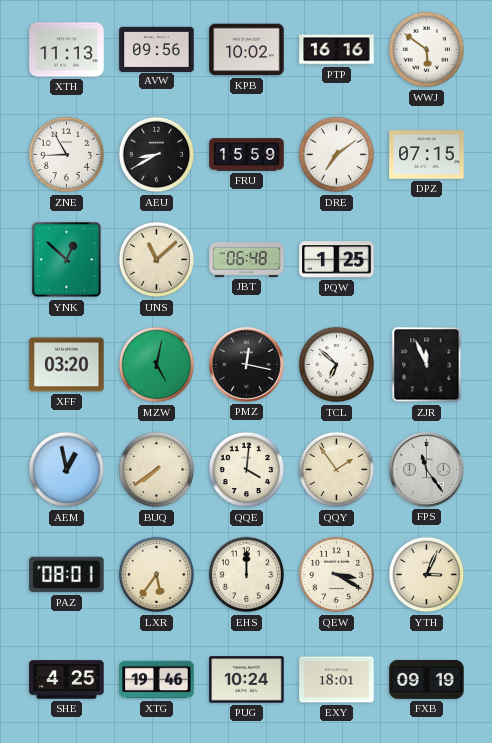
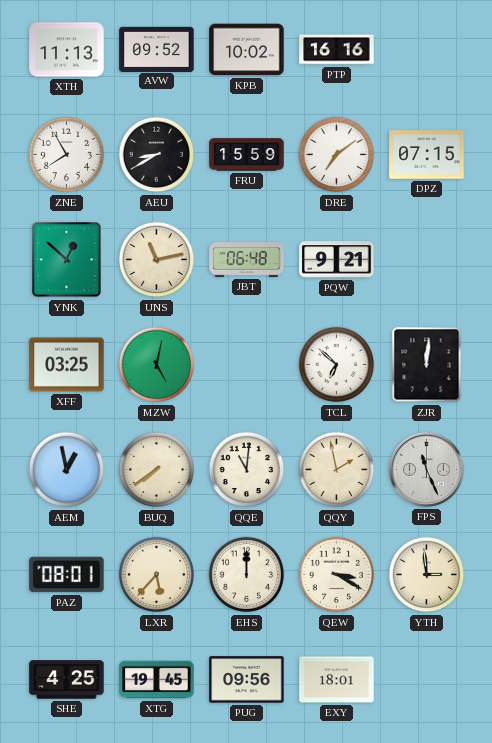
AVW: 09:56 -> 09:52 (157, 49)
WWJ: 5:51 -> none (427, 50)
ZNE: 8:55 -> 7:55 (67, 155)
UNS: 11:08 -> 11:13 (157, 260)
PQW: 1:25 -> 9:21 (337, 260)
XFF: 03:20 -> 03:25 (67, 365)
PMZ: 12:17 -> none (246, 364)
ZJR: 11:56 -> 12:01 (427, 365)
QQE: 4:01 -> 11:01 (247, 470)
QQY: 1:54 -> 1:58 (337, 470)
FPS: 11:24 -> 11:26 (426, 469)
LXR: 5:36 -> 5:37 (157, 575)
YTH: 3:04 -> 2:59 (427, 575)
XTG: 19:46 -> 19:45 (157, 680)
PUG: 10:24 -> 09:56 (247, 680)
FXB: 09:19 -> none (427, 679)
